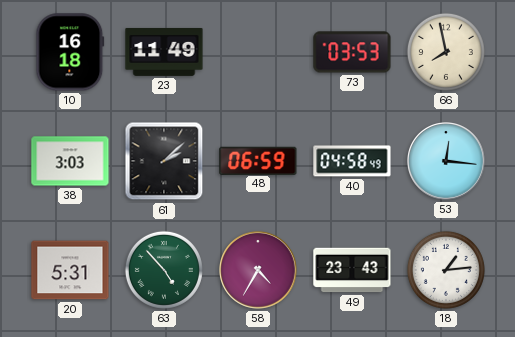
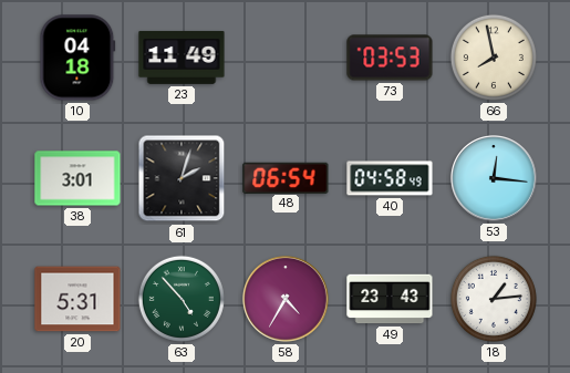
10: 16:18 -> 04:18 (77, 58)
38: 3:03 -> 3:01 (77, 178)
61: 2:08 -> 2:03 (182, 178)
48: 06:59 -> 06:54 (286, 177)
